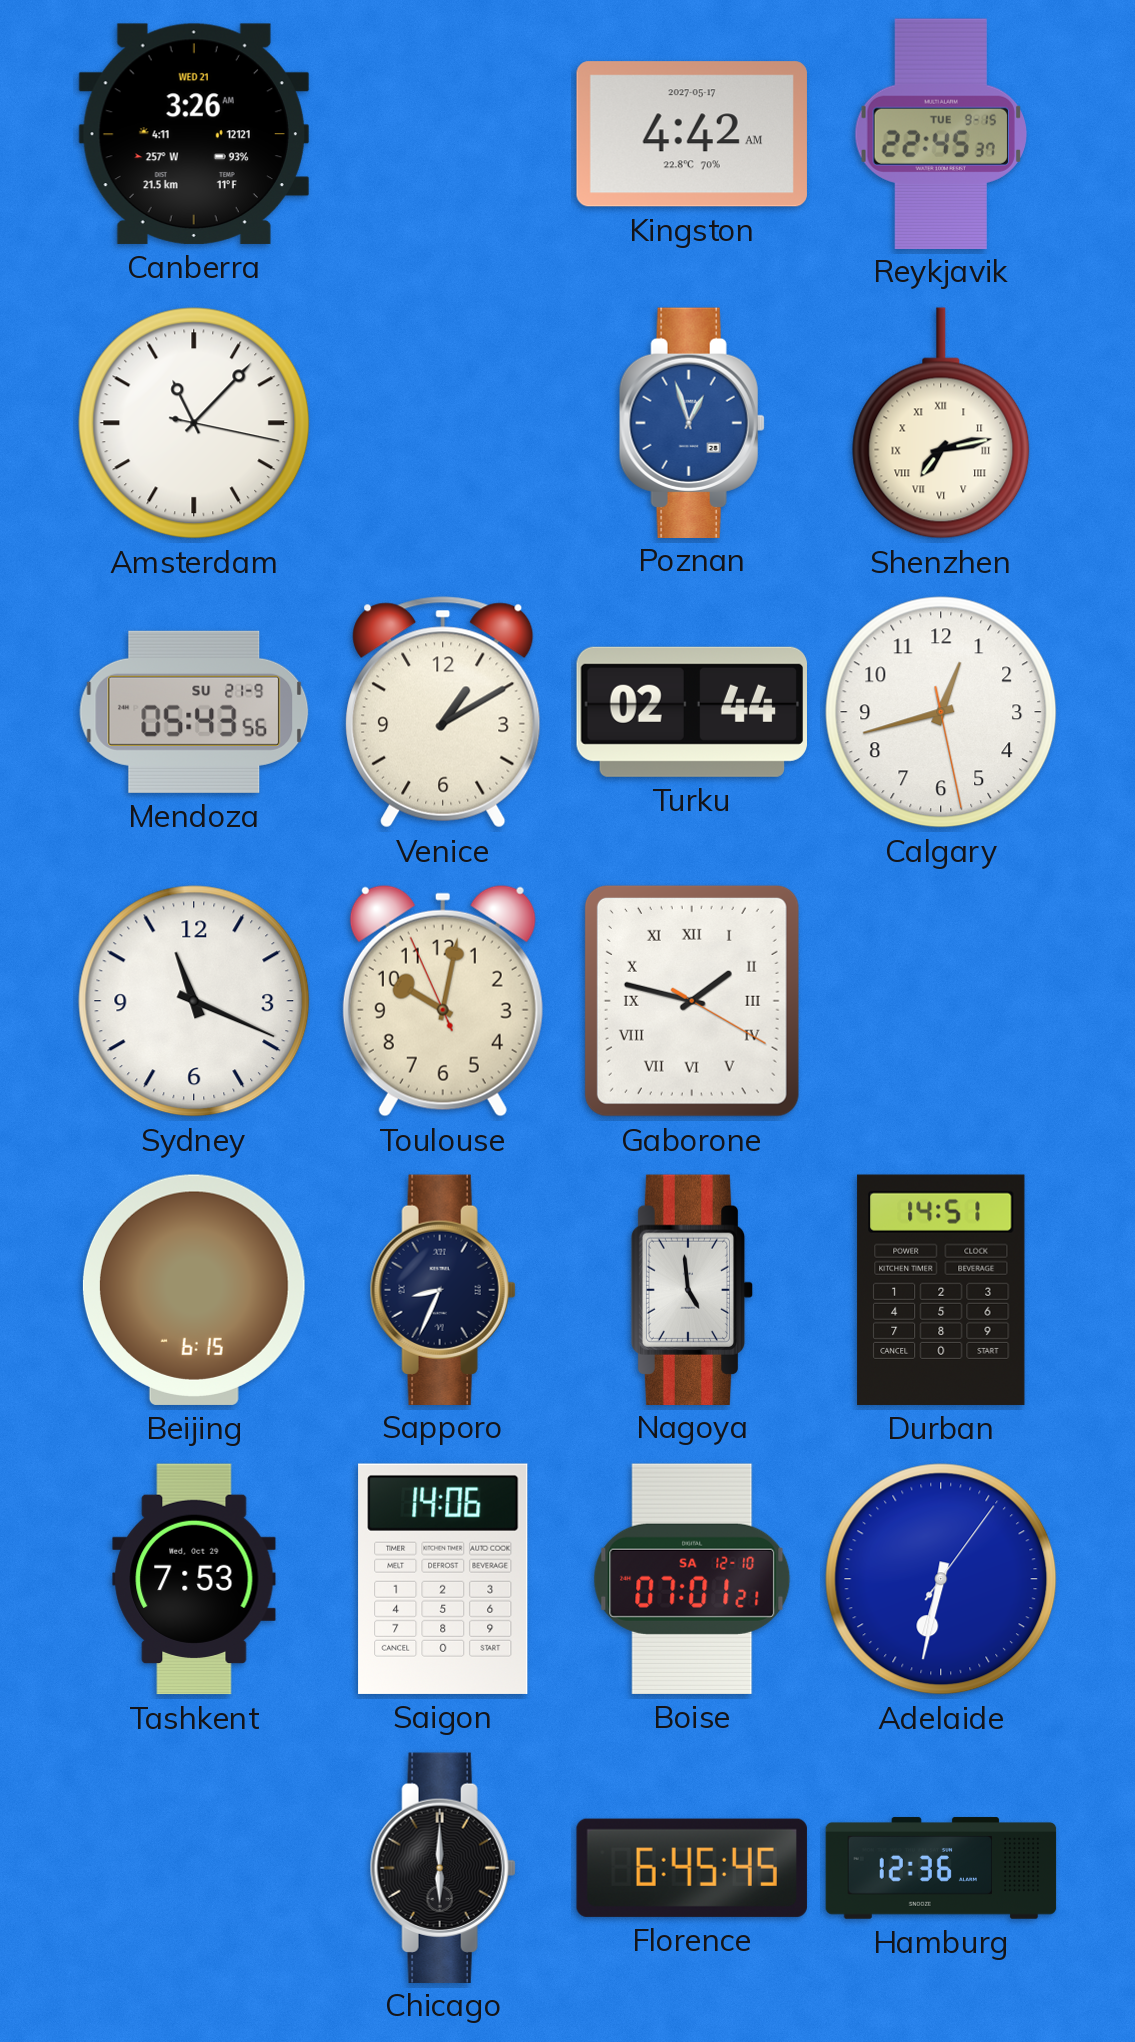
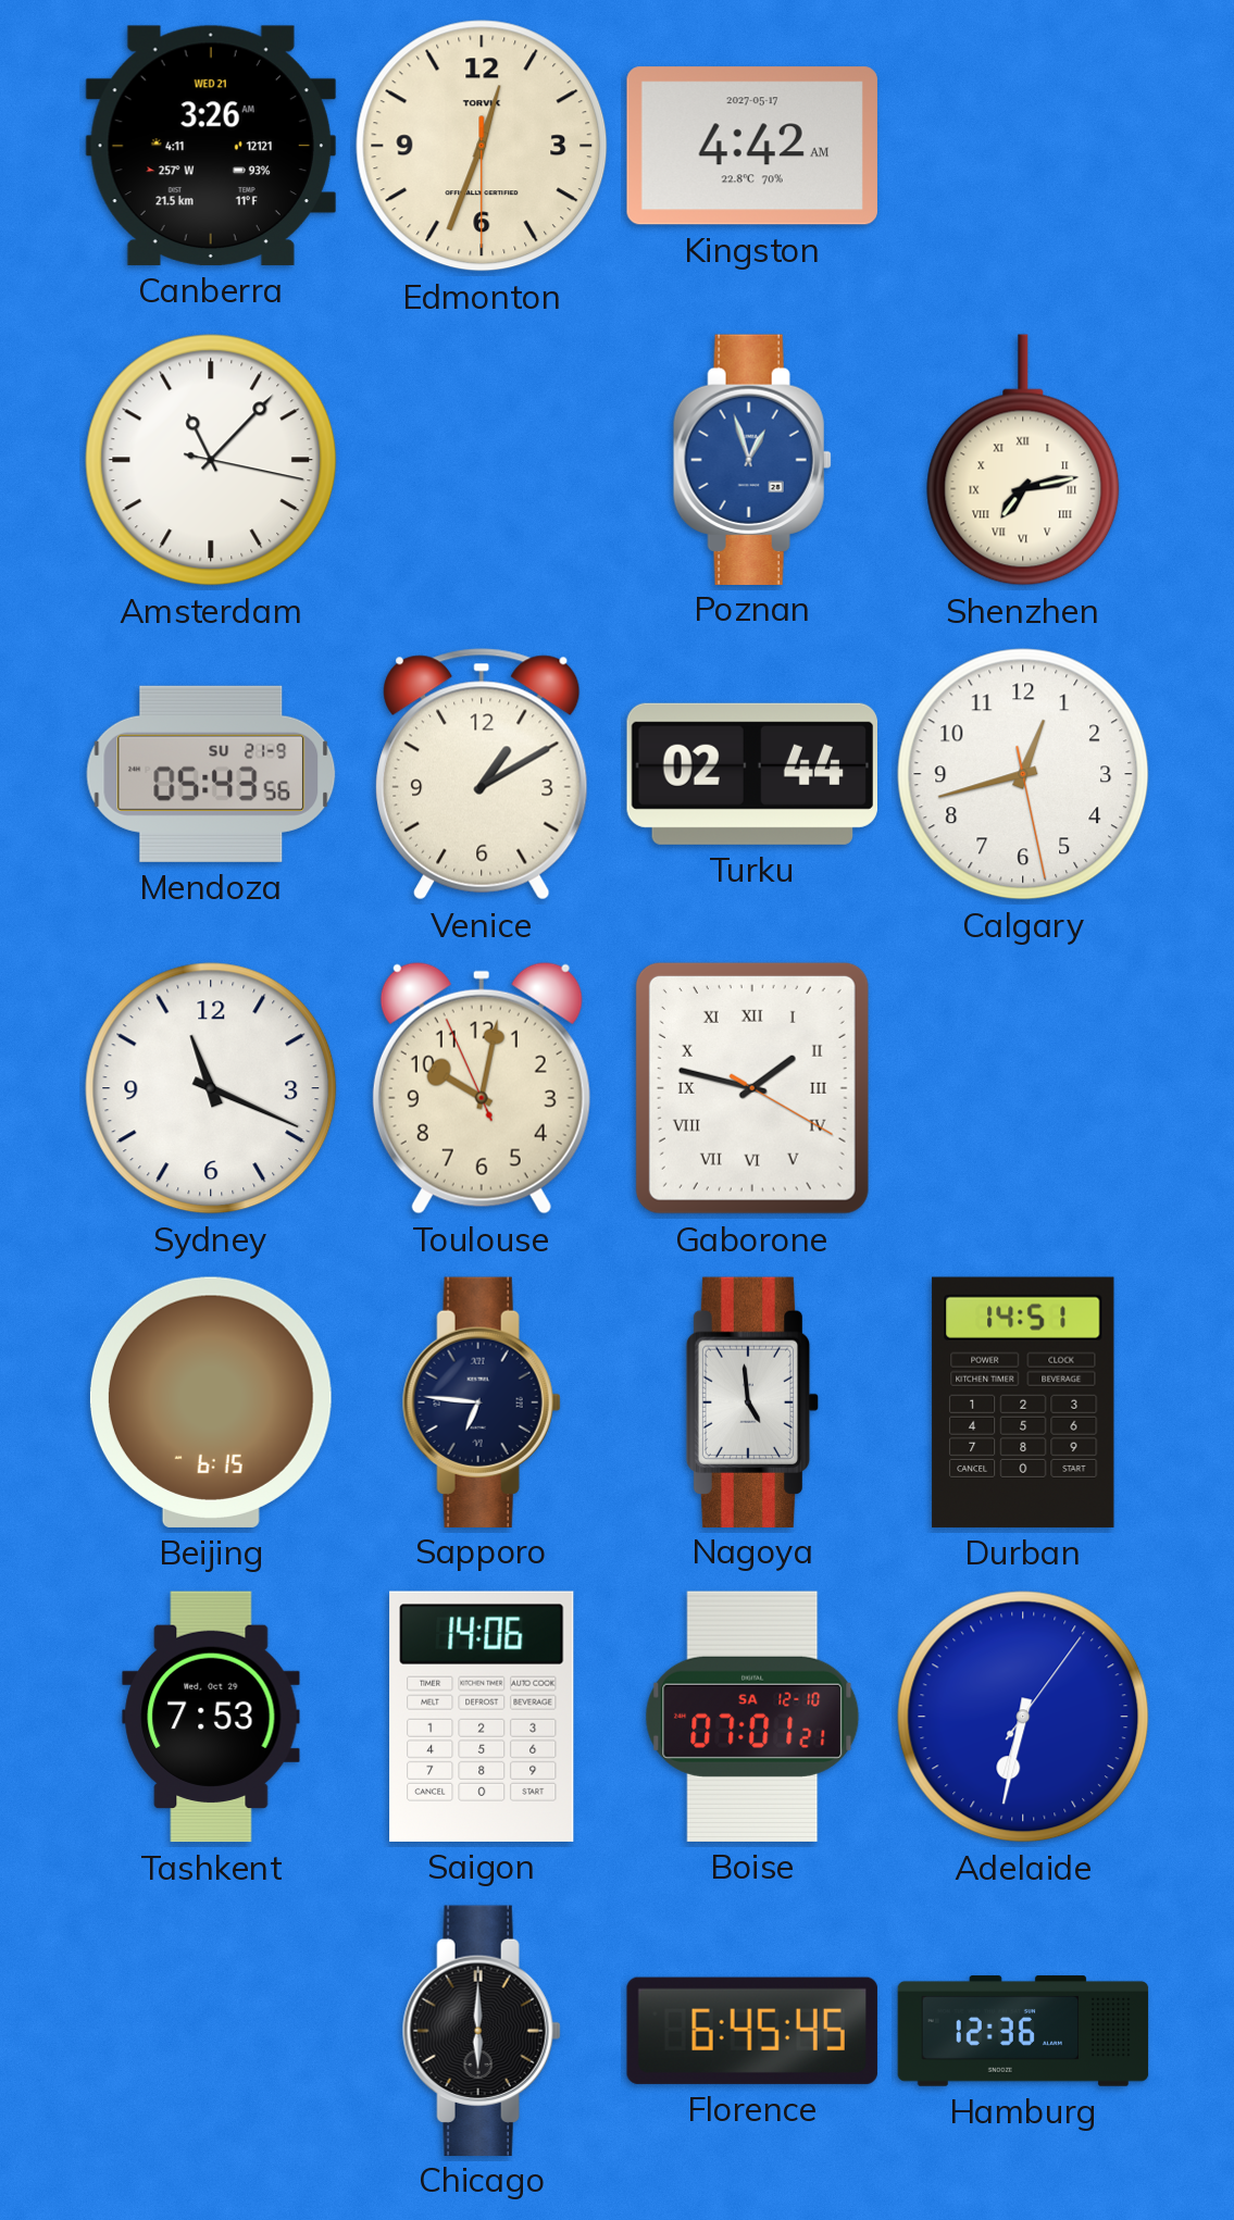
Edmonton: none -> 12:33 (482, 146)
Reykjavik: 22:45 -> none (940, 133)
Sapporo: 8:34 -> 6:46 (482, 1401)
